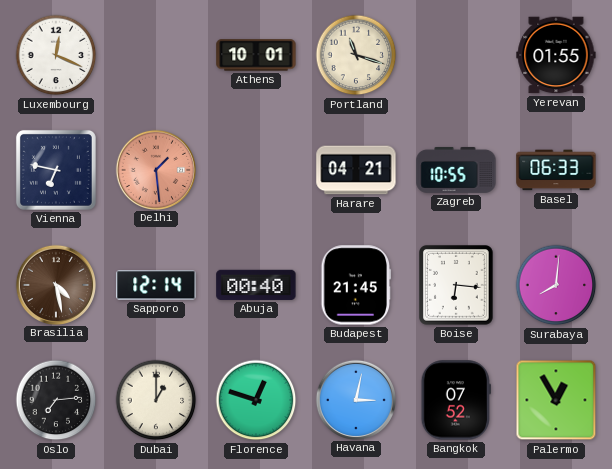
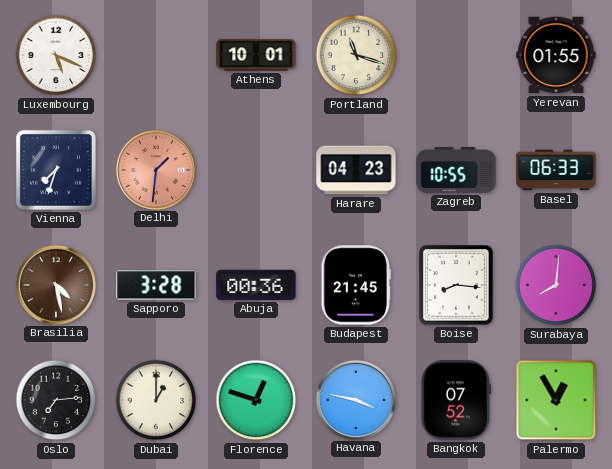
Luxembourg: 12:19 -> 5:19 (56, 55)
Vienna: 6:47 -> 7:33 (56, 170)
Delhi: 1:29 -> 1:31 (155, 169)
Harare: 04:21 -> 04:23 (356, 170)
Sapporo: 12:14 -> 3:28 (156, 285)
Abuja: 00:40 -> 00:36 (256, 285)
Boise: 6:16 -> 8:16 (457, 286)
Havana: 3:02 -> 3:47 (355, 399)
